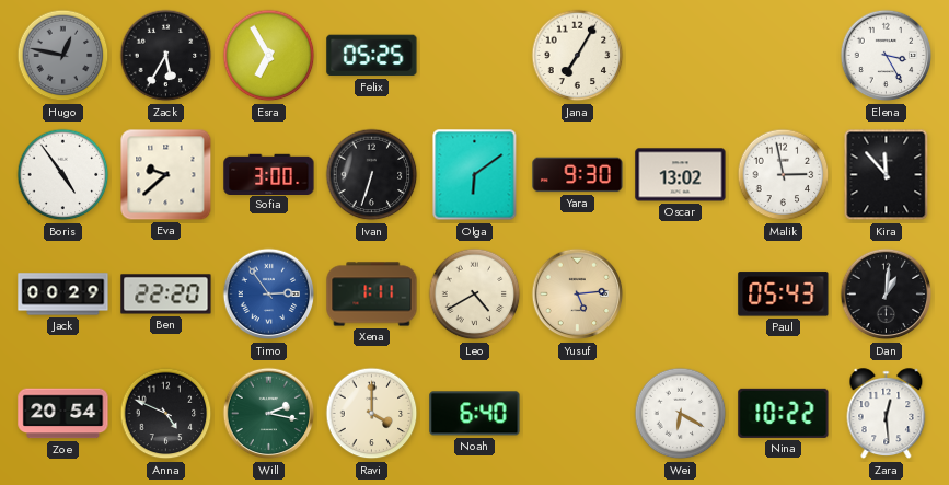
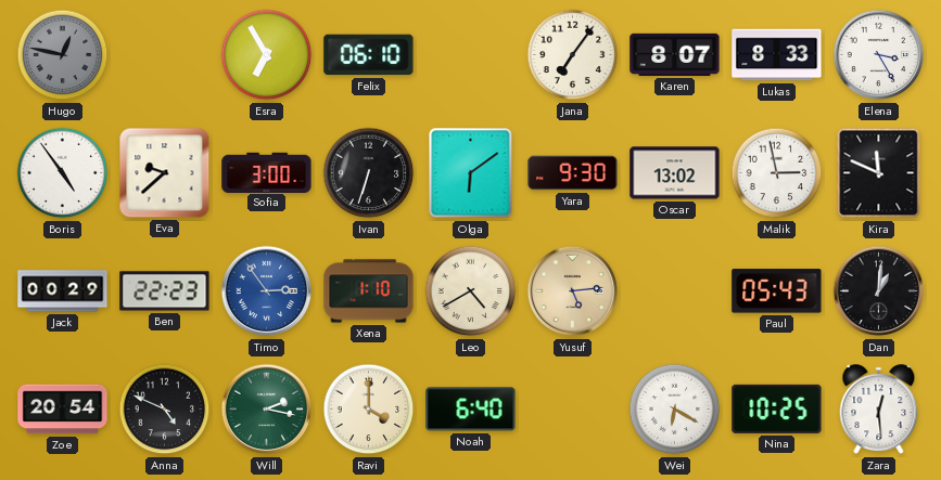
Zack: 5:35 -> none (166, 56)
Felix: 05:25 -> 06:10 (369, 55)
Jana: 7:05 -> 7:06 (573, 55)
Karen: none -> 8:07 (675, 54)
Lukas: none -> 8:33 (777, 55)
Kira: 11:53 -> 11:49 (879, 173)
Ben: 22:20 -> 22:23 (165, 291)
Xena: 1:11 -> 1:10 (369, 291)
Nina: 10:22 -> 10:25 (777, 408)
